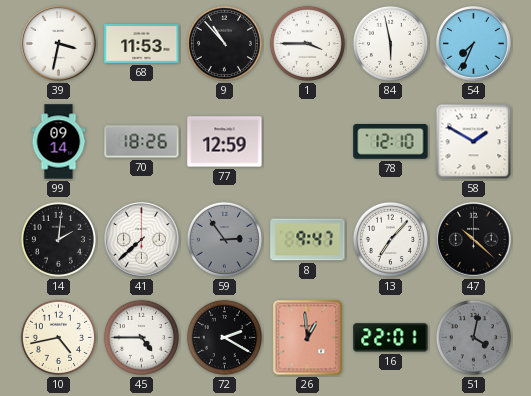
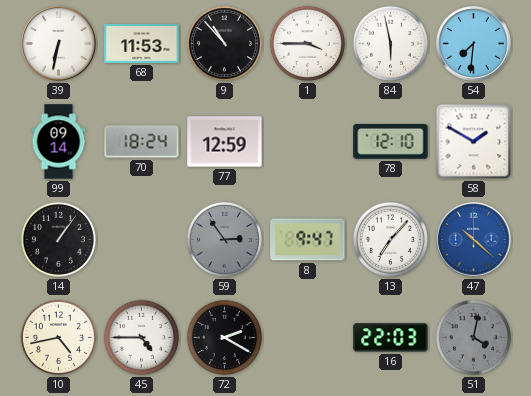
39: 3:32 -> 6:32 (59, 44)
54: 7:34 -> 7:31 (474, 44)
70: 18:26 -> 18:24 (142, 142)
14: 2:01 -> 1:06 (58, 239)
41: 7:38 -> none (142, 240)
47 dial: black -> blue (474, 240)
26: 12:59 -> none (308, 338)
16: 22:01 -> 22:03 (391, 338)
